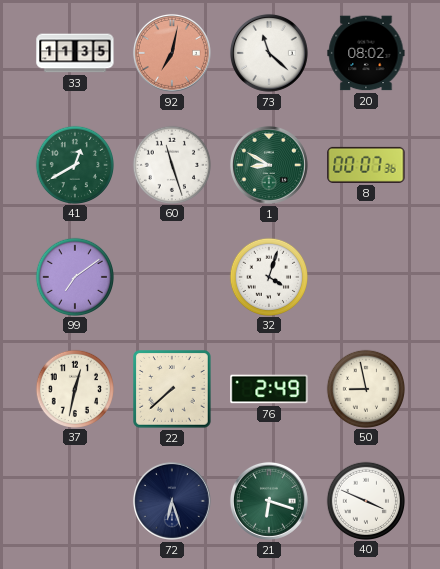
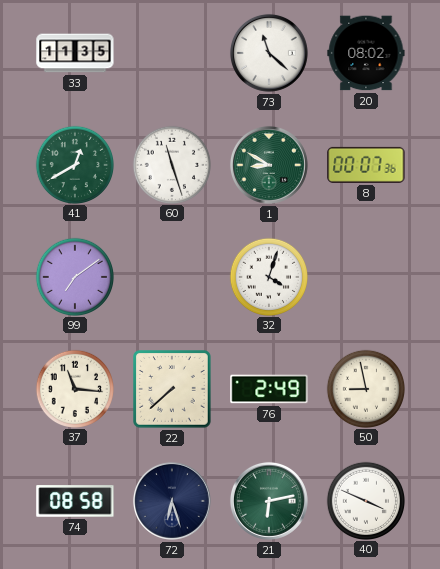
92: 7:02 -> none (172, 53)
37: 12:32 -> 11:16 (74, 388)
74: none -> 08:58 (75, 501)
21: 6:18 -> 6:13 (269, 501)
